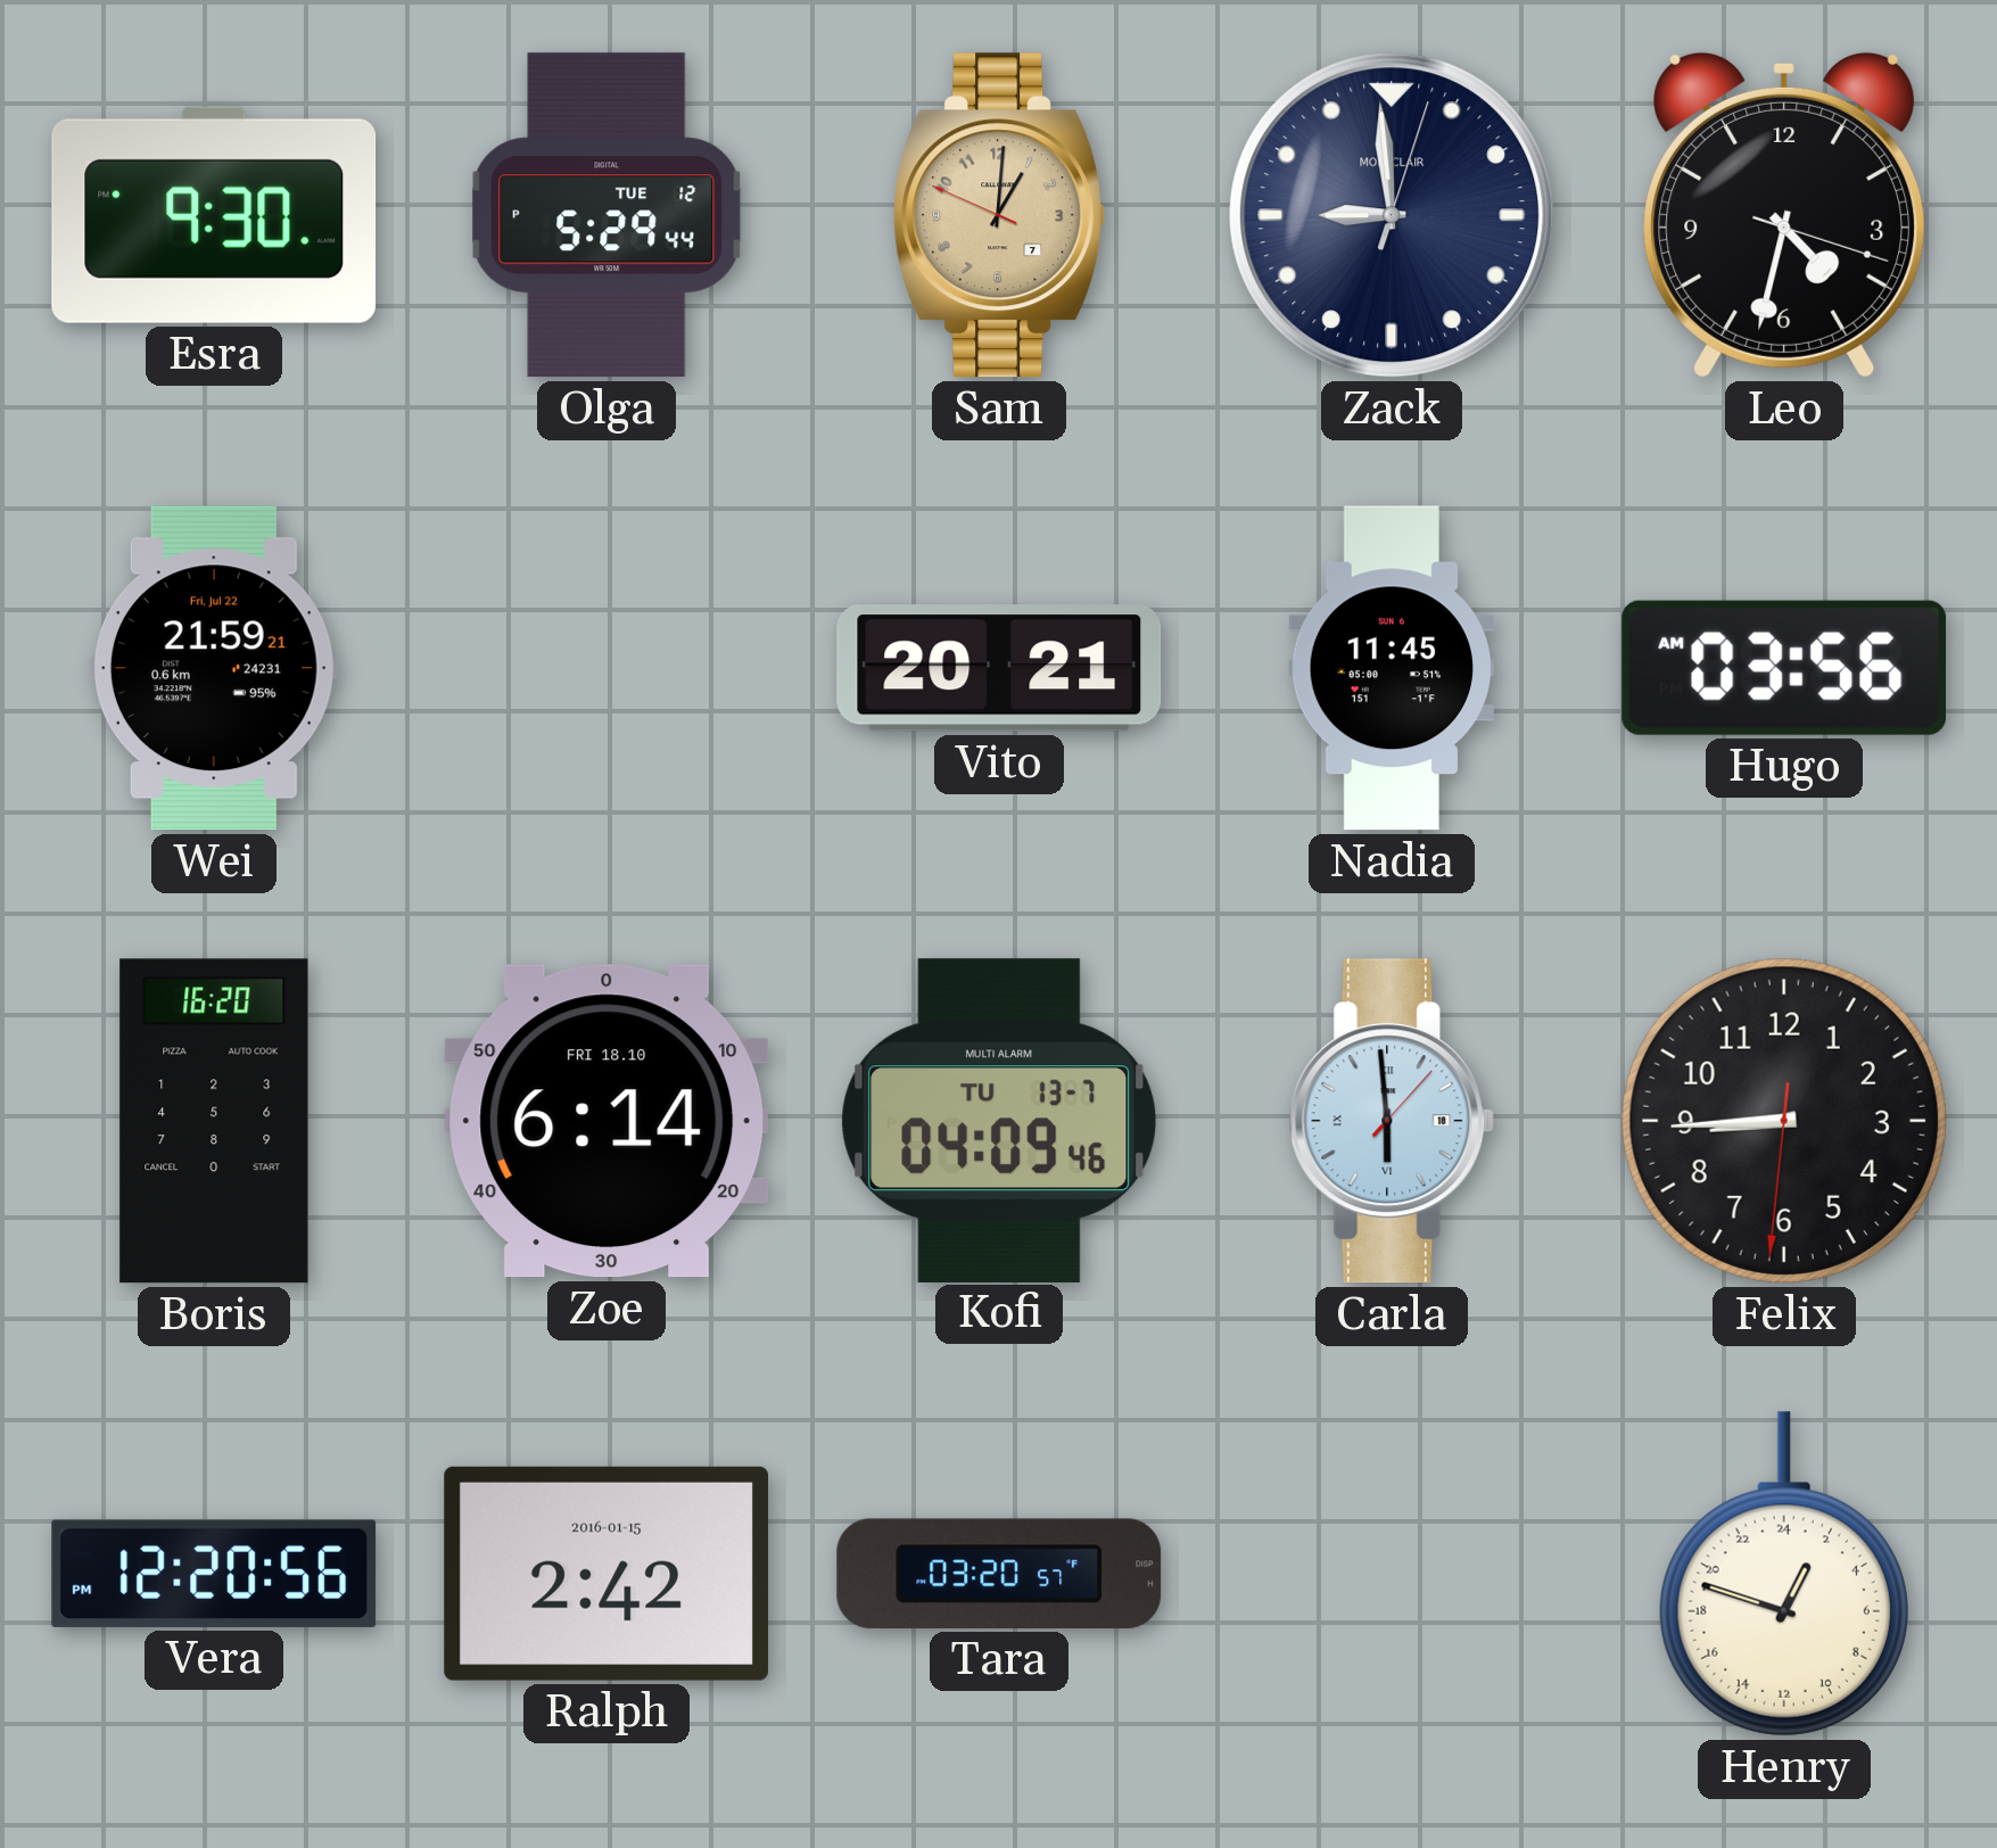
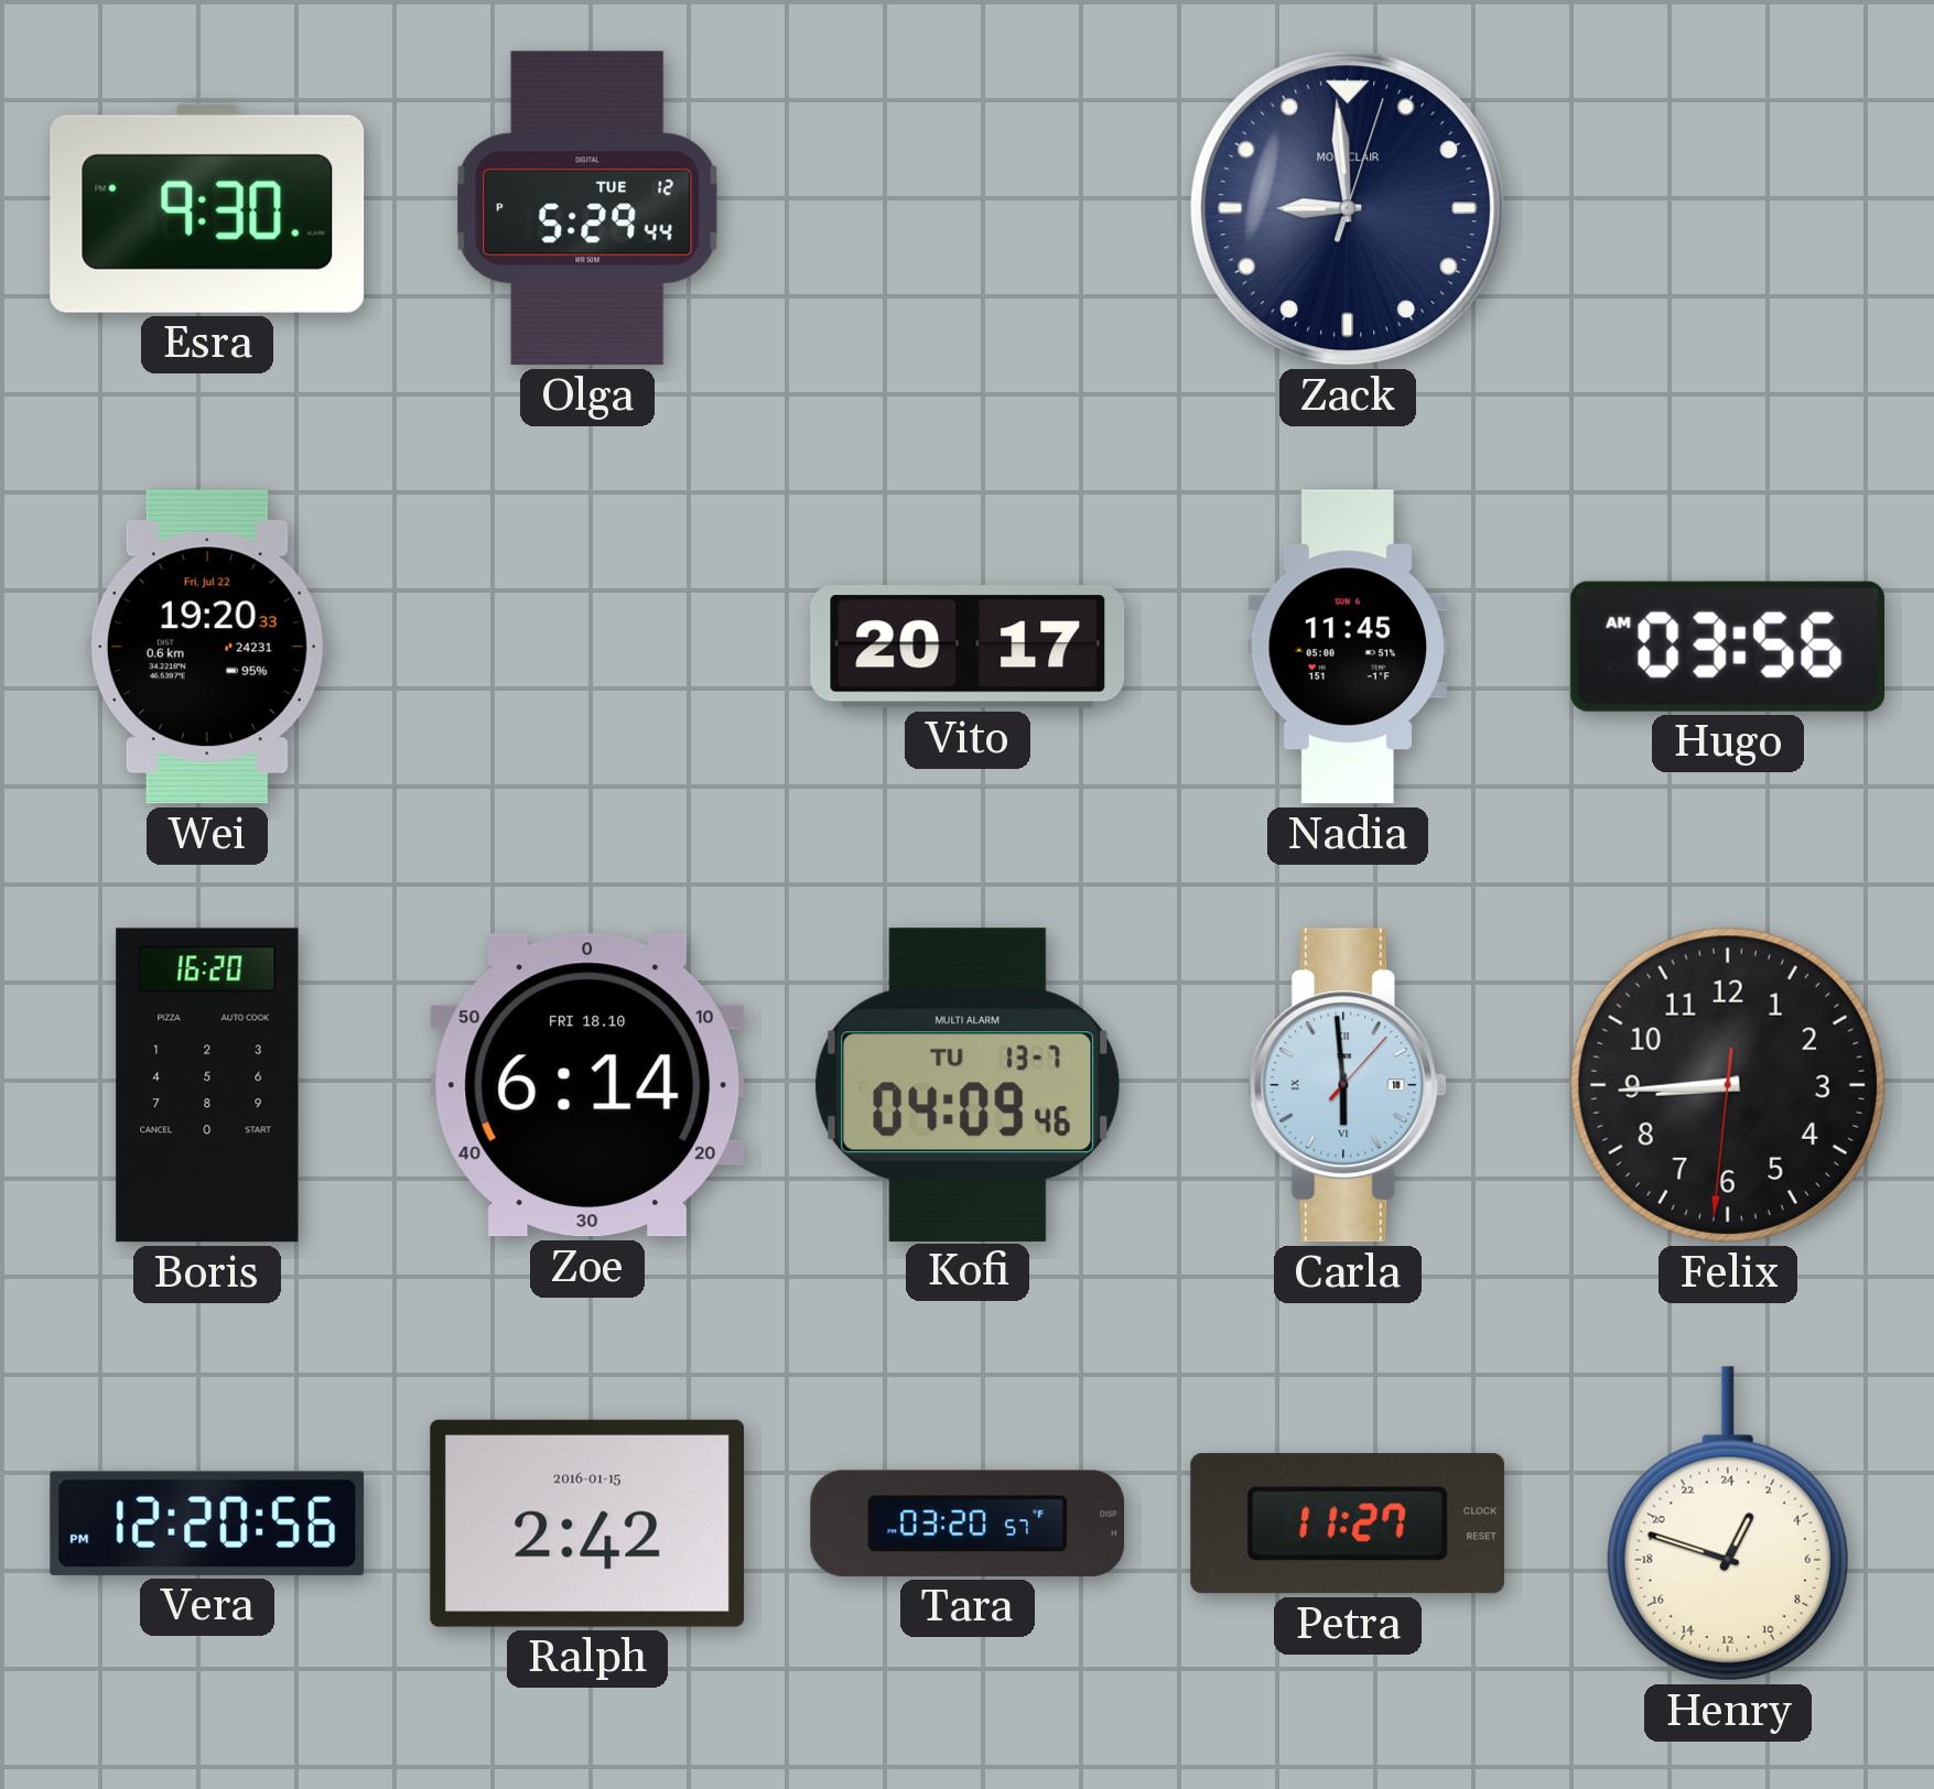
Sam: 1:00 -> none (1000, 215)
Leo: 4:32 -> none (1784, 215)
Wei: 21:59 -> 19:20 (207, 647)
Vito: 20:21 -> 20:17 (968, 648)
Petra: none -> 11:27 (1348, 1524)
